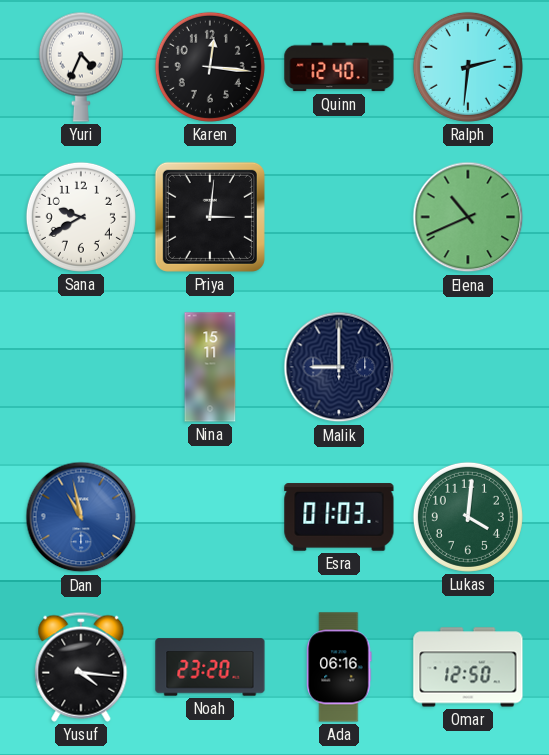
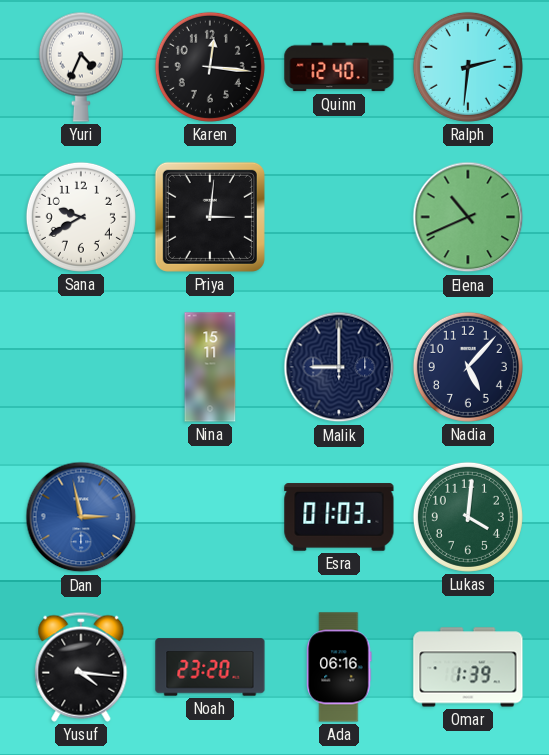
Nadia: none -> 5:07 (468, 367)
Dan: 10:58 -> 2:58 (81, 517)
Omar: 12:50 -> 1:39 (468, 667)
